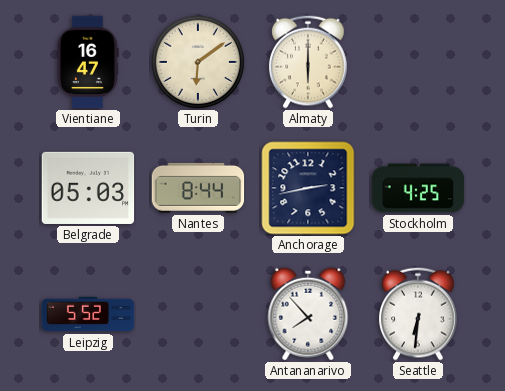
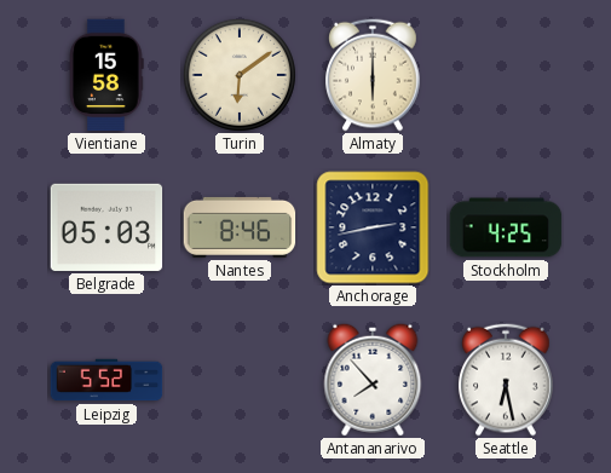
Vientiane: 16:47 -> 15:58 (106, 75)
Nantes: 8:44 -> 8:46 (240, 227)
Seattle: 6:31 -> 6:28 (507, 380)
